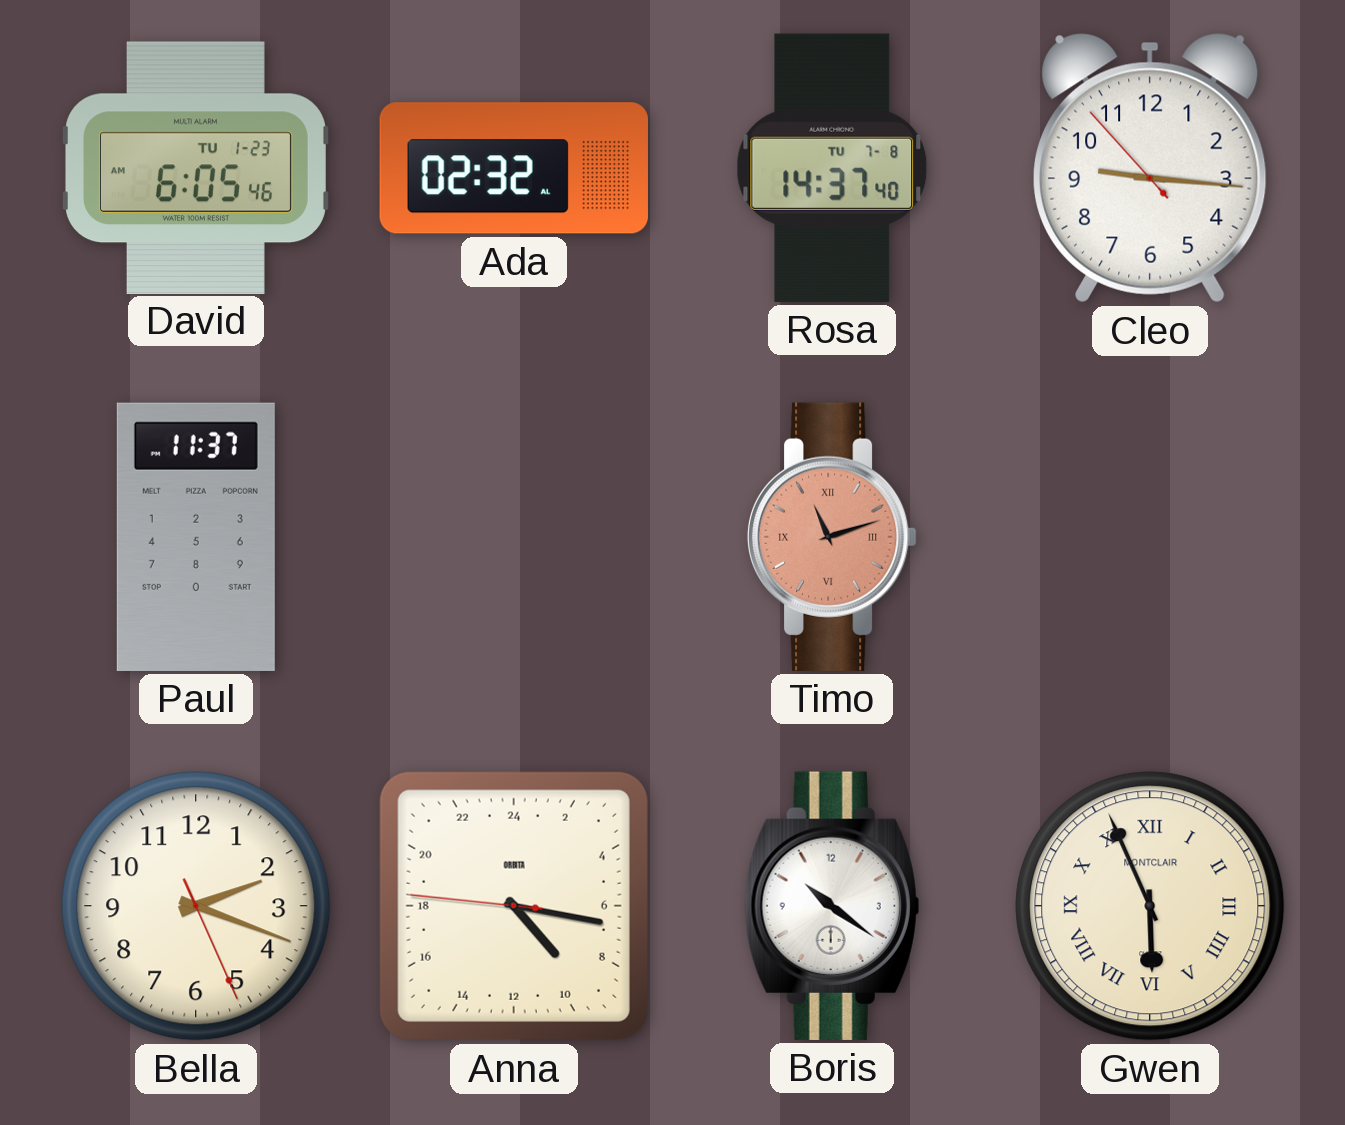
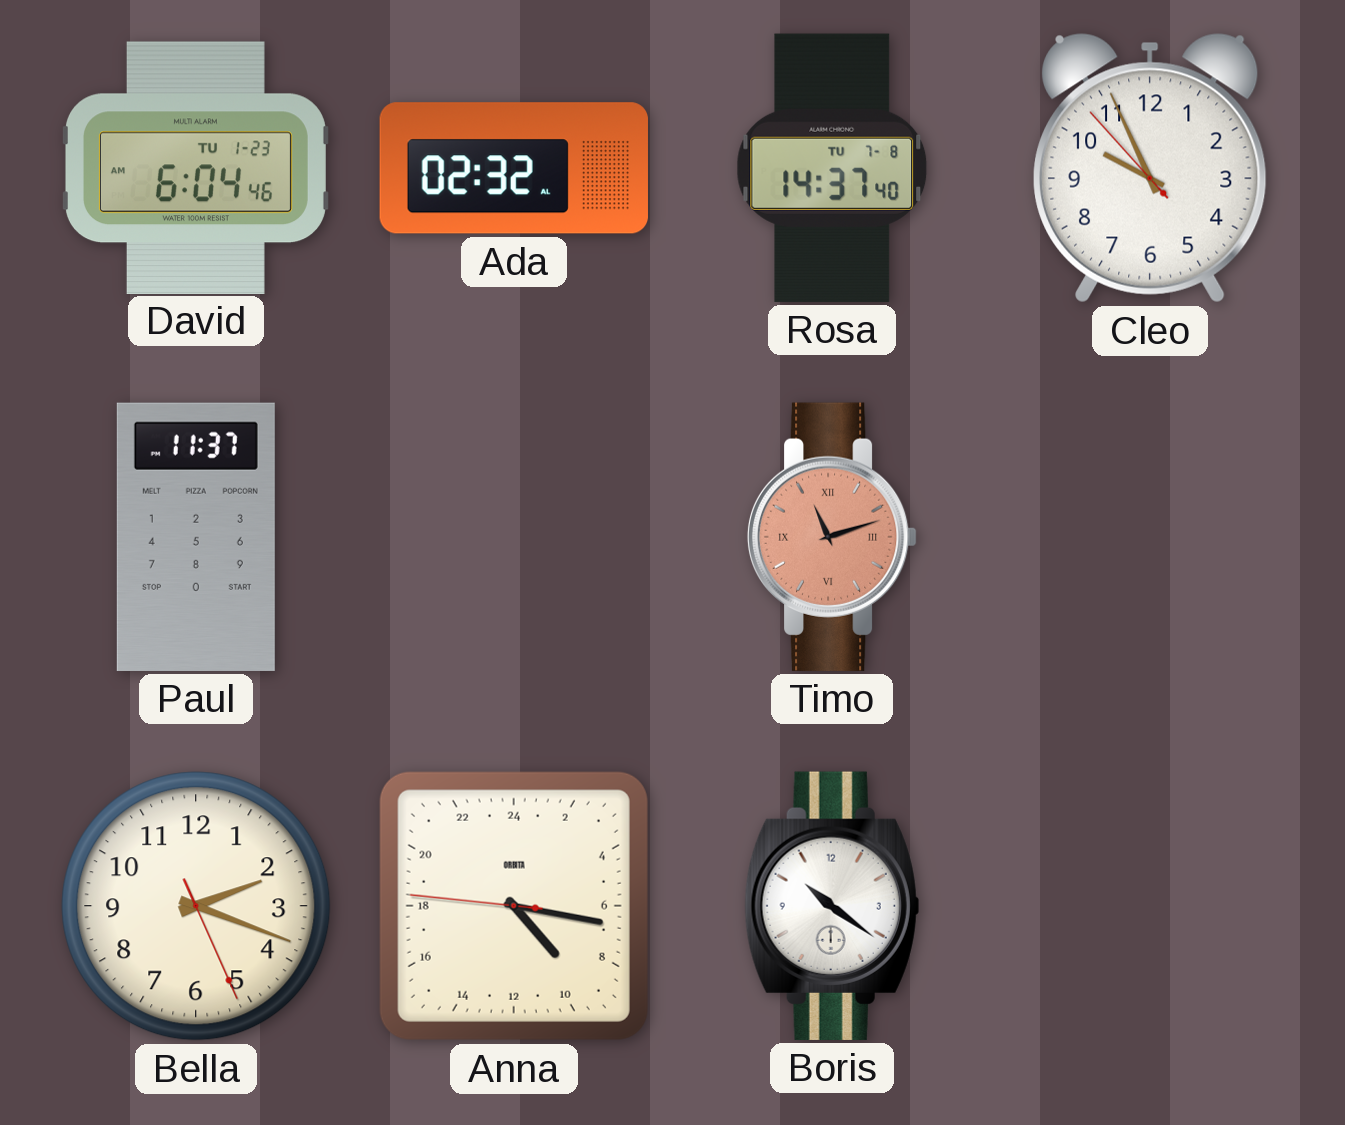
David: 6:05 -> 6:04 (195, 167)
Cleo: 9:15 -> 9:55 (1151, 168)
Gwen: 5:56 -> none (1150, 906)
